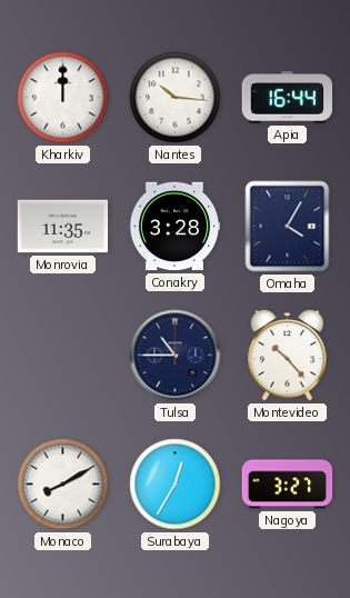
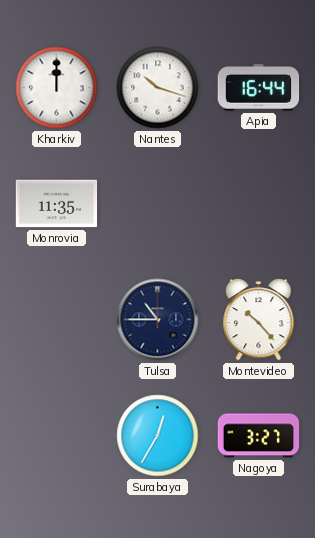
Nantes: 10:16 -> 10:18 (158, 88)
Conakry: 3:28 -> none (174, 227)
Omaha: 4:05 -> none (288, 227)
Monaco: 8:10 -> none (63, 485)
